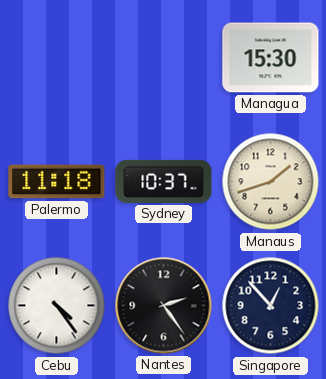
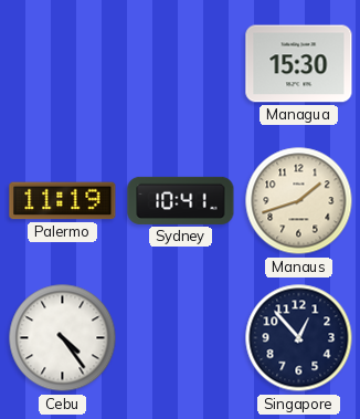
Palermo: 11:18 -> 11:19 (63, 201)
Sydney: 10:37 -> 10:41 (181, 200)
Nantes: 2:24 -> none (164, 306)
